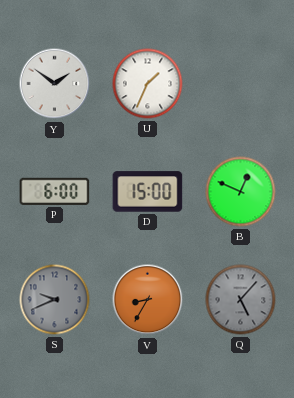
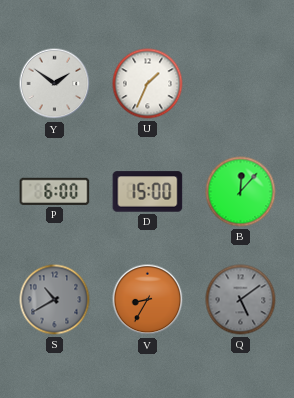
B: 12:49 -> 12:07 (241, 192)
S: 9:41 -> 10:40 (55, 300)
Q: 5:07 -> 5:09 (241, 300)
